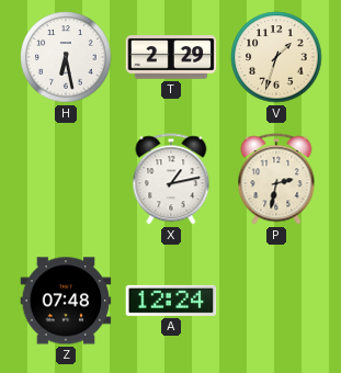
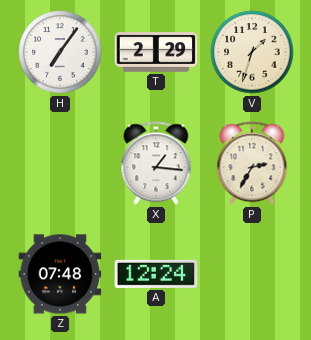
H: 6:28 -> 7:06 (60, 52)
X: 1:13 -> 1:16 (156, 163)
P: 2:32 -> 2:35 (252, 163)
